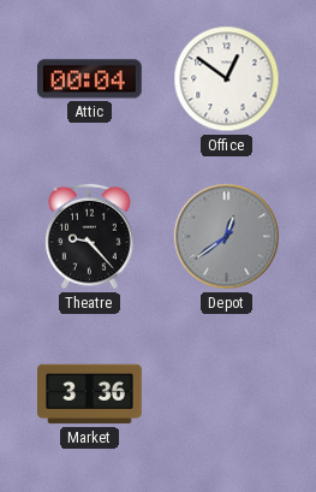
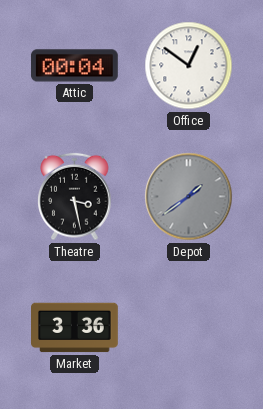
Theatre: 9:23 -> 3:28 (75, 197)
Depot: 12:39 -> 1:39 (189, 197)
